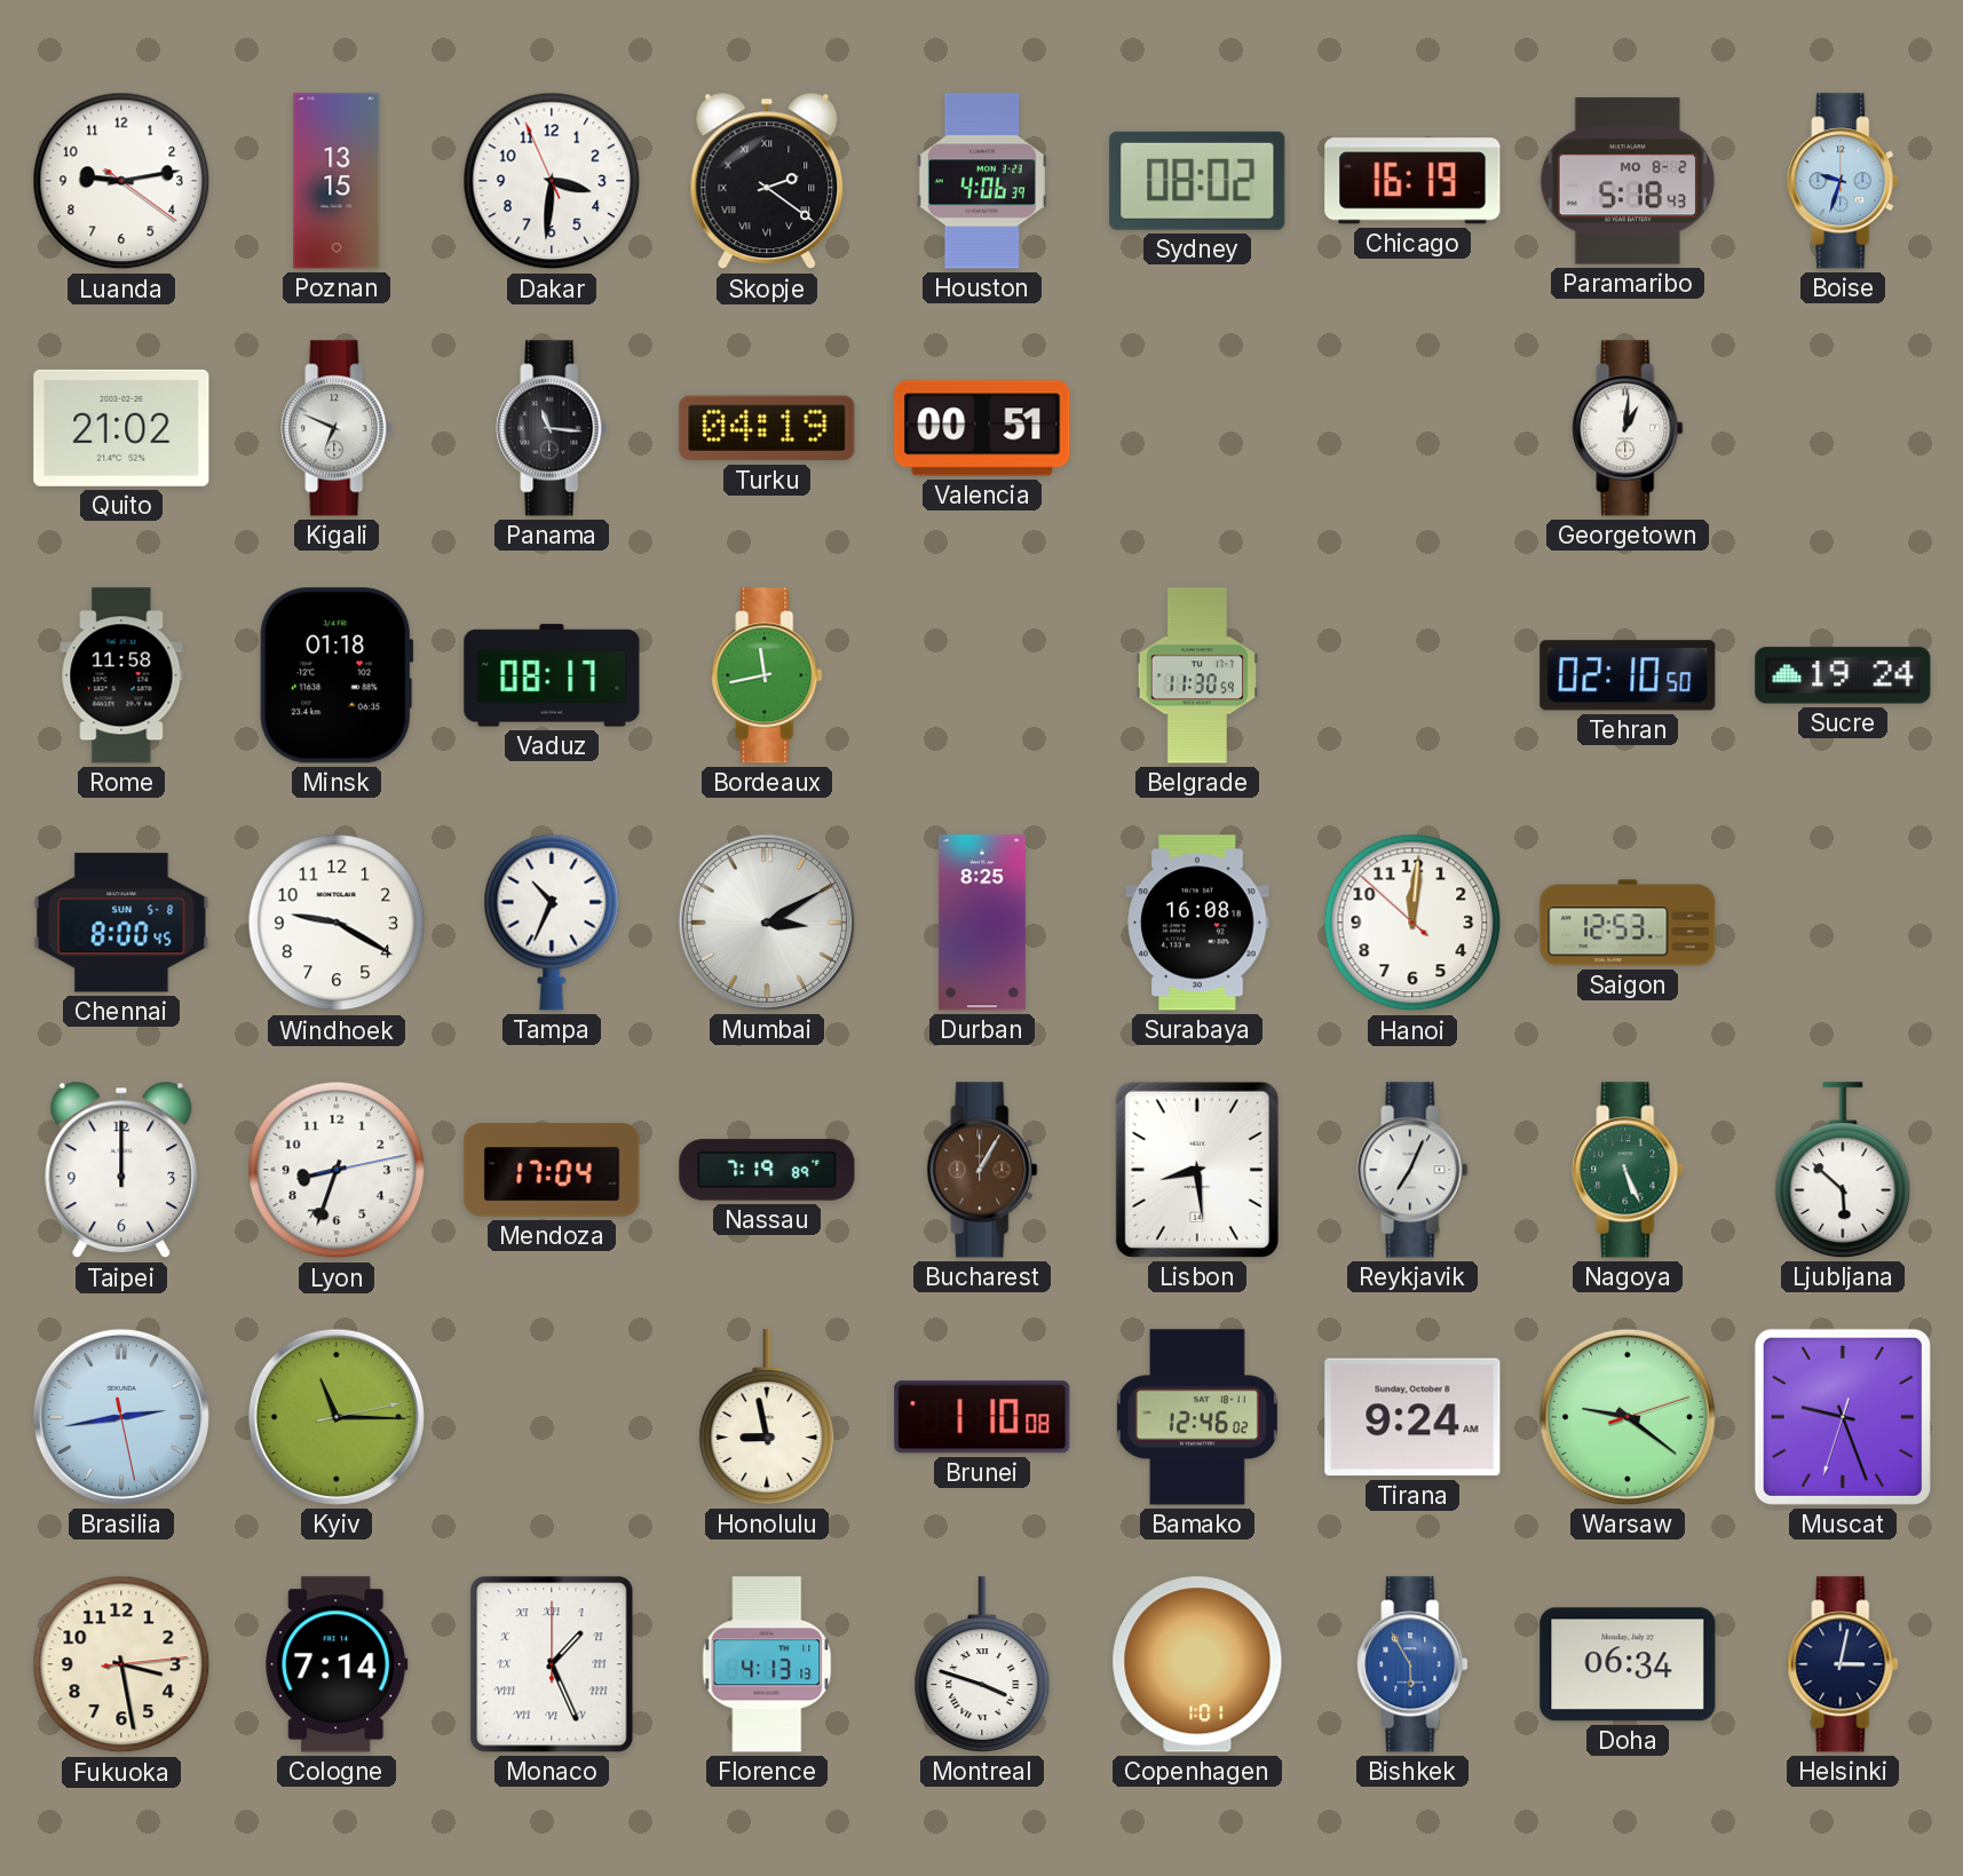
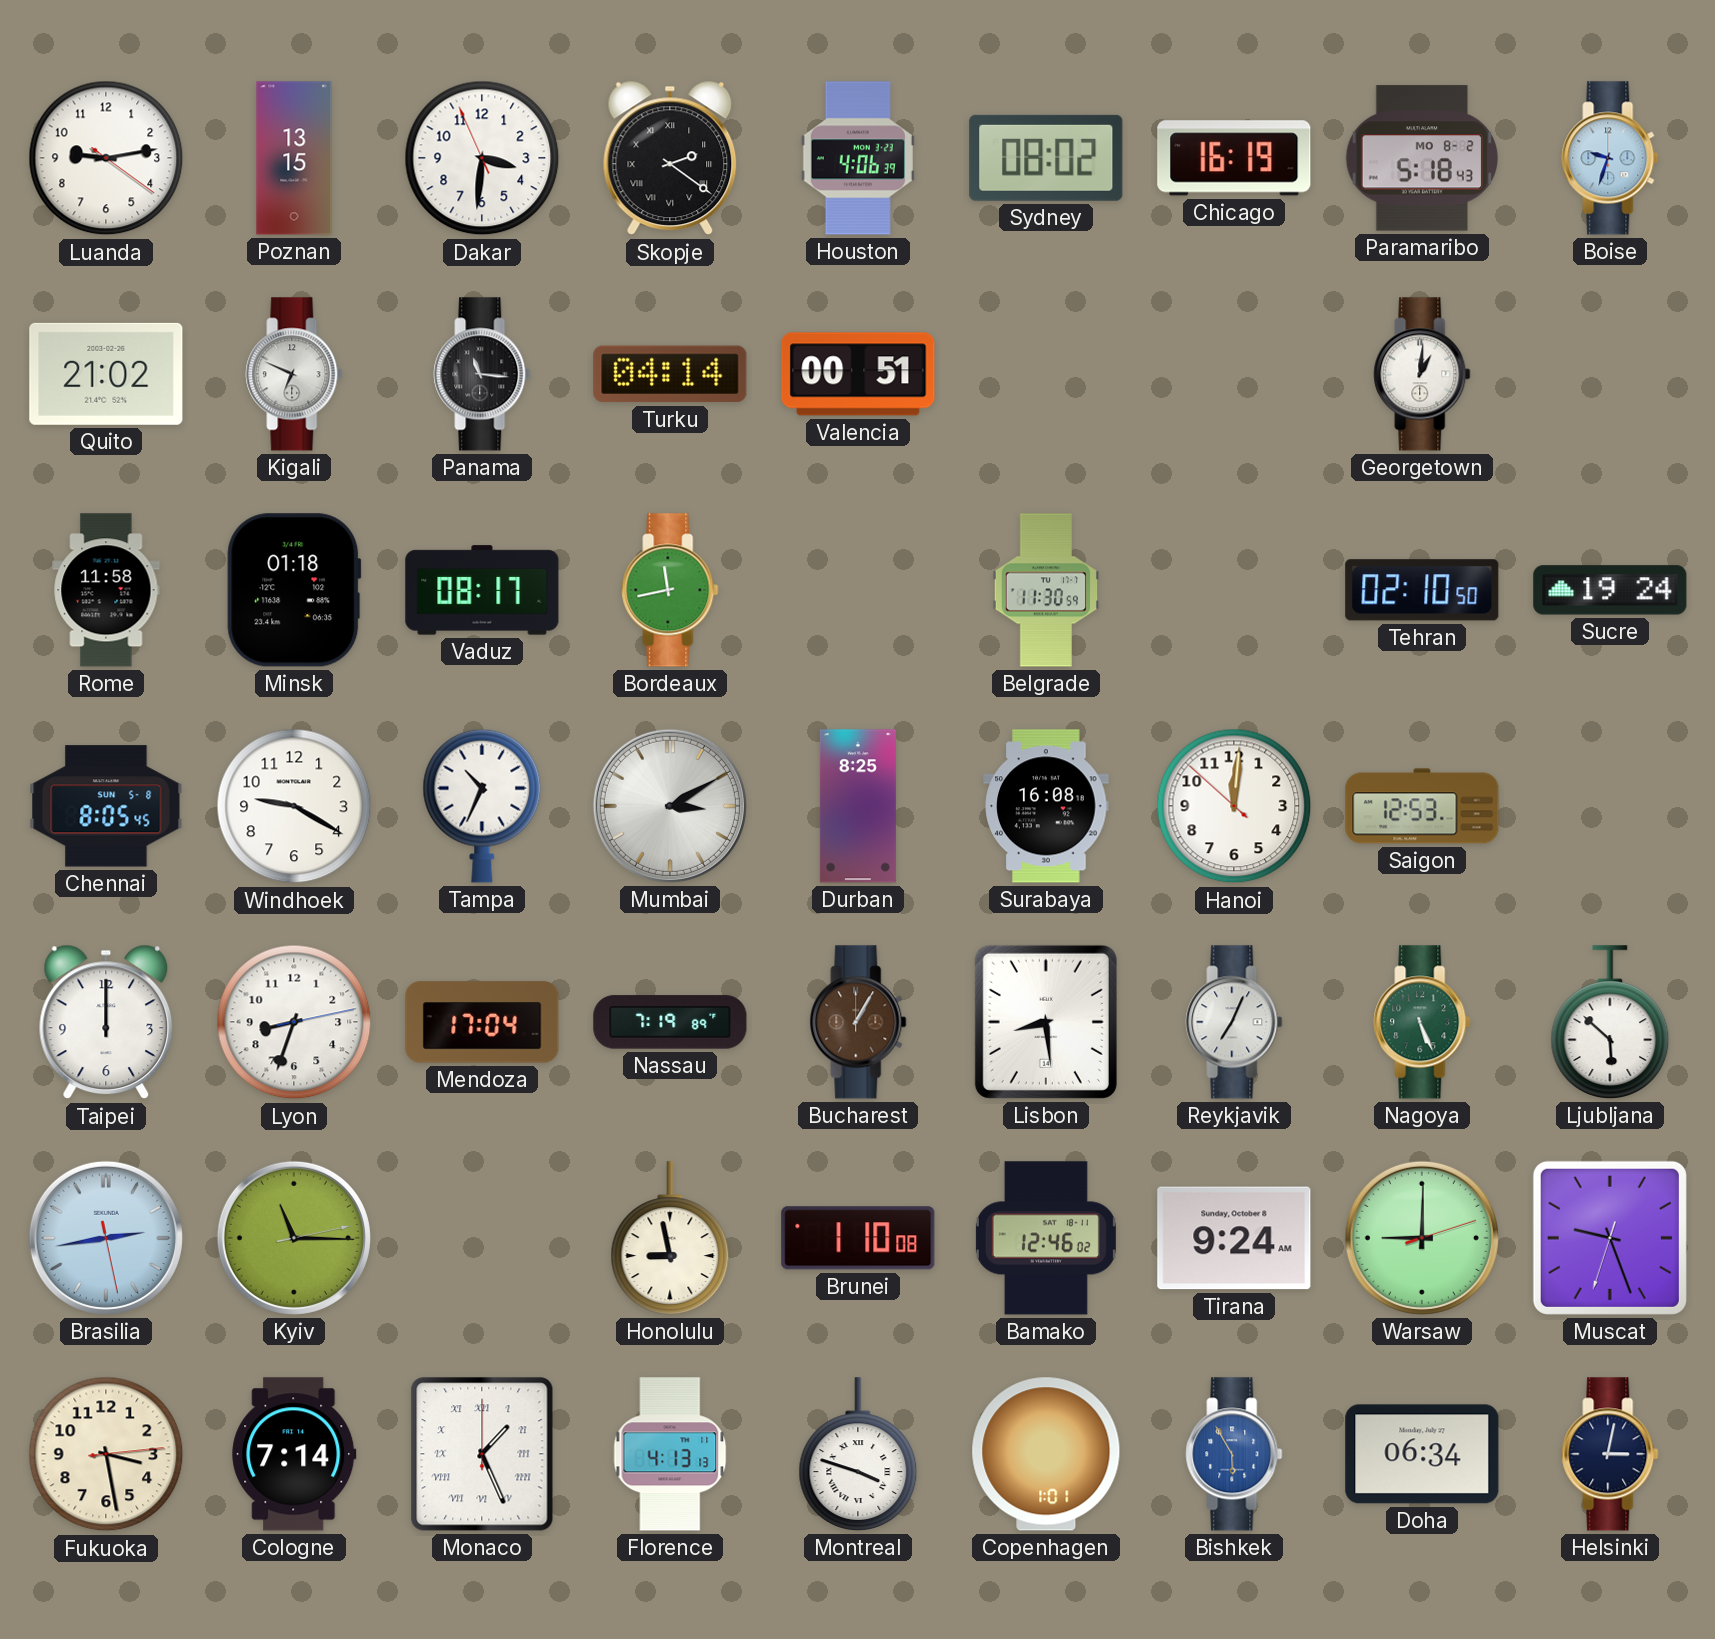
Turku: 04:19 -> 04:14 (670, 374)
Chennai: 8:00 -> 8:05 (106, 806)
Warsaw: 9:21 -> 9:00 (1422, 1238)
